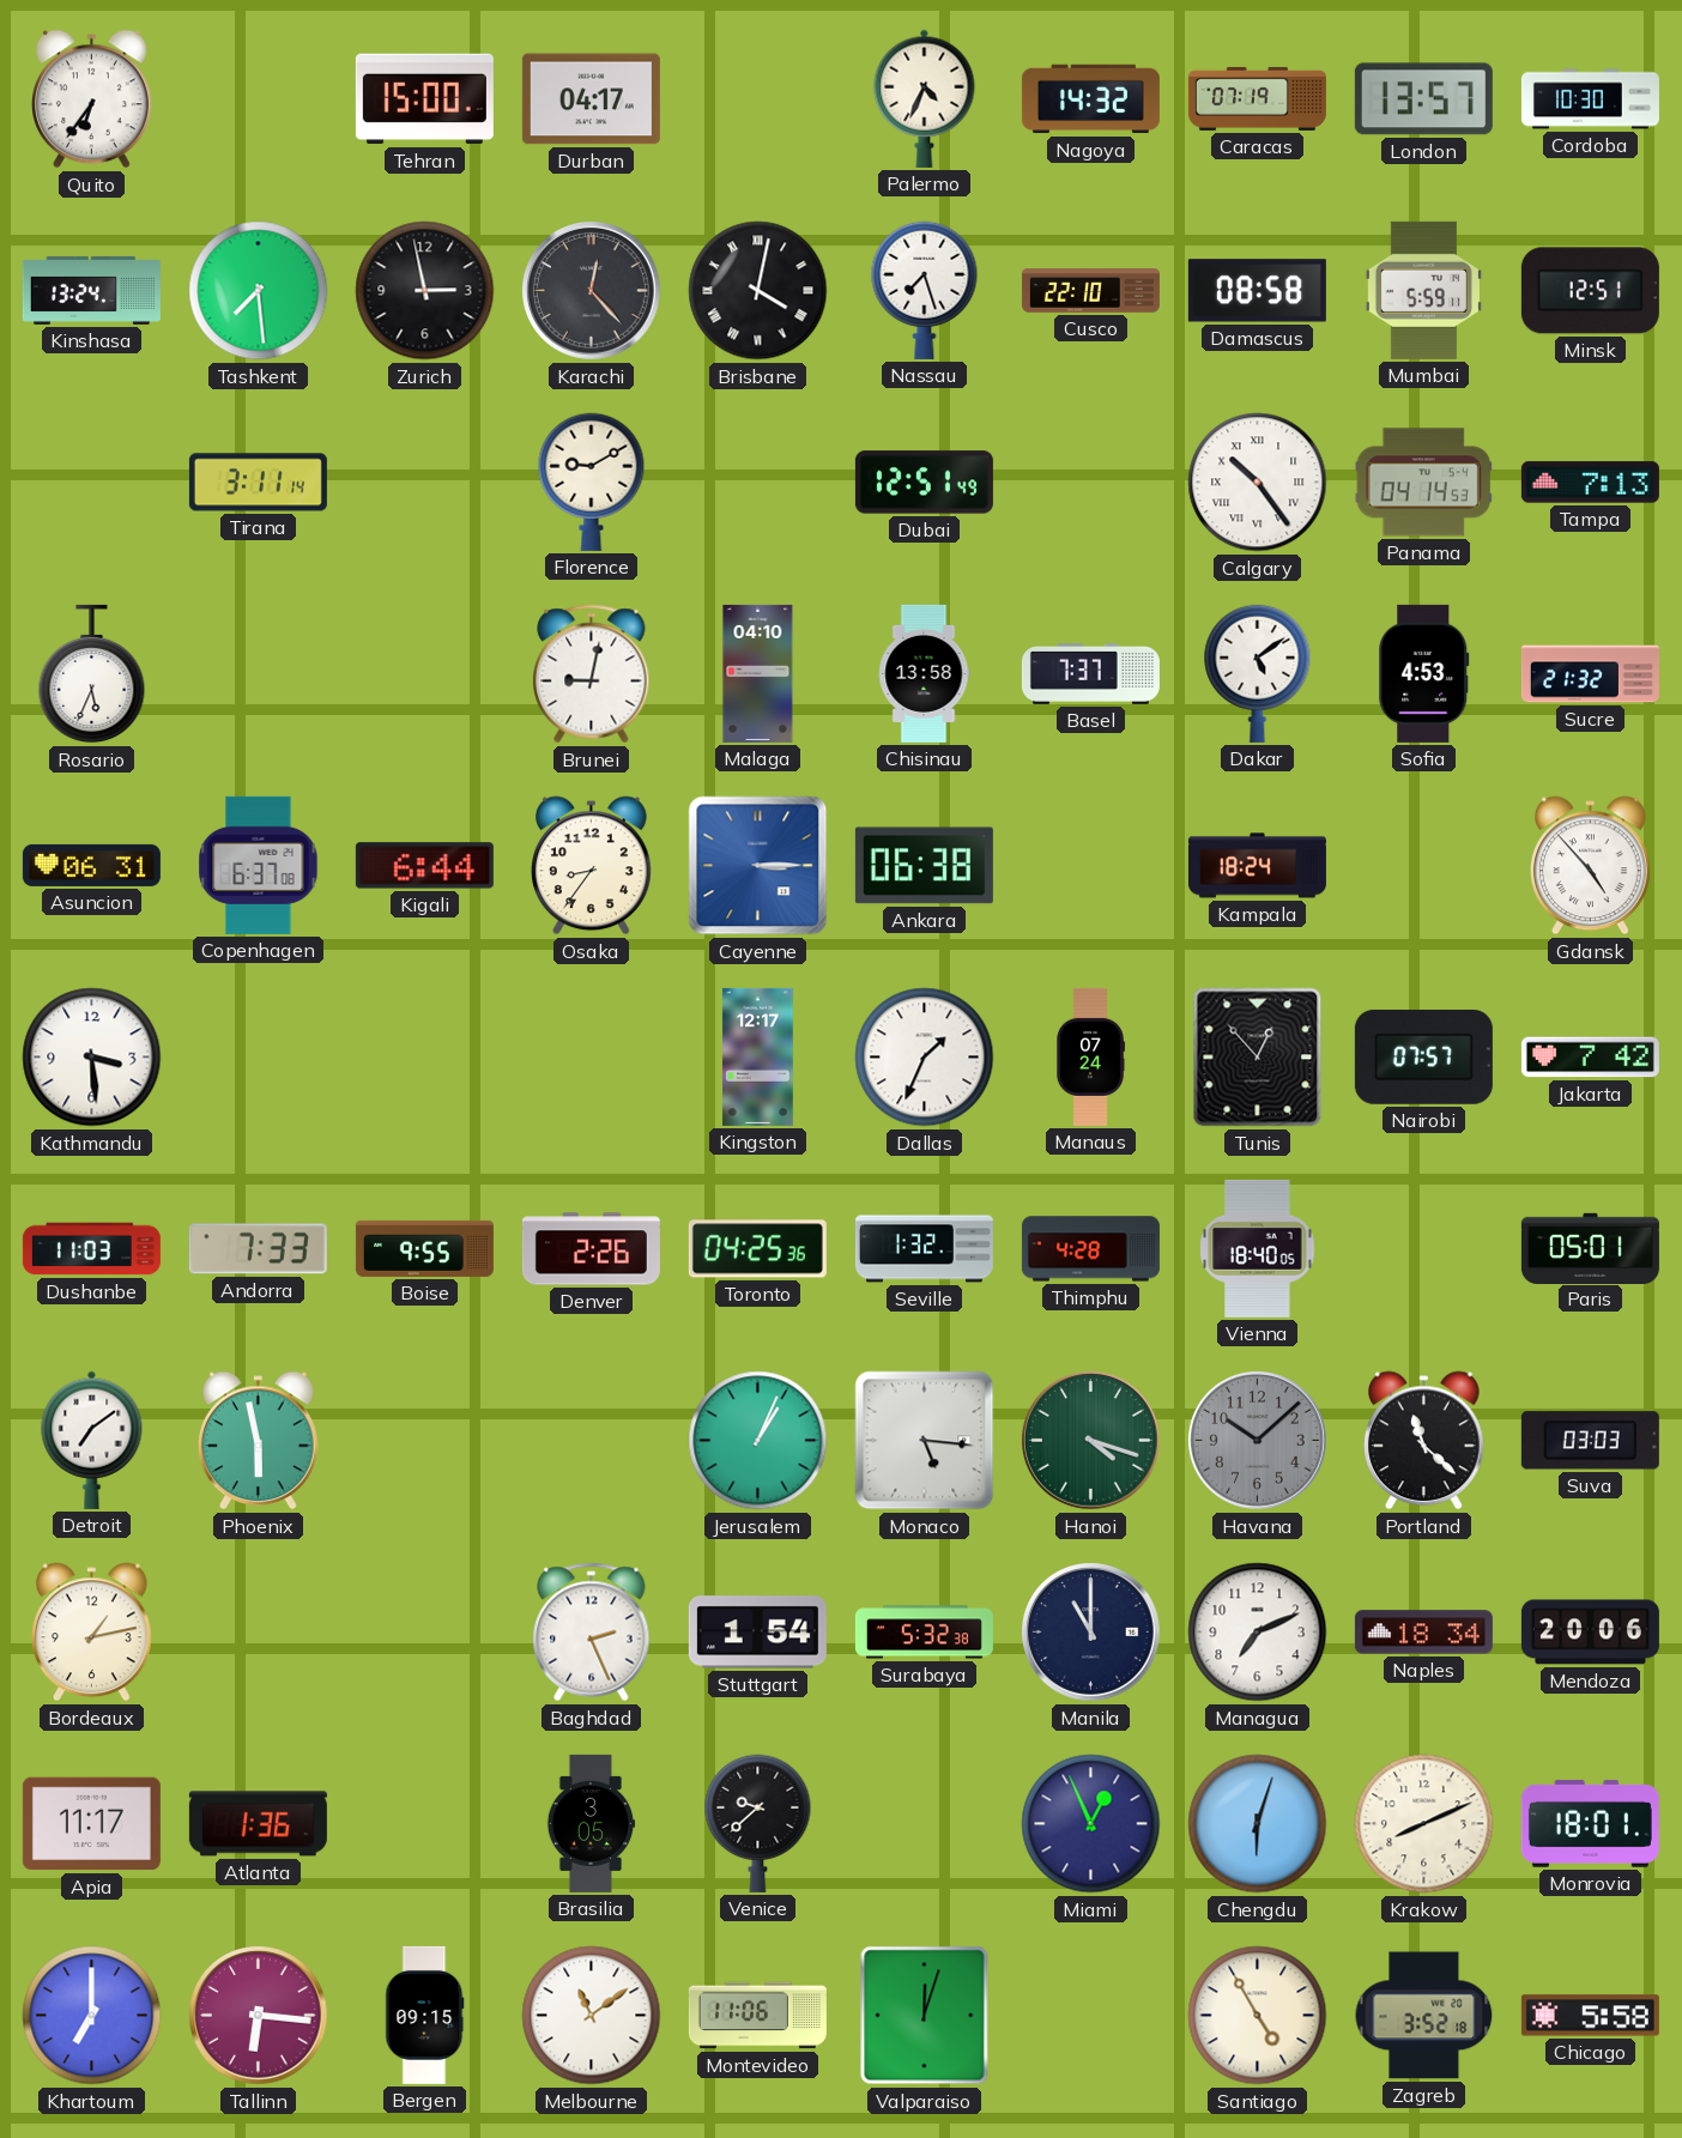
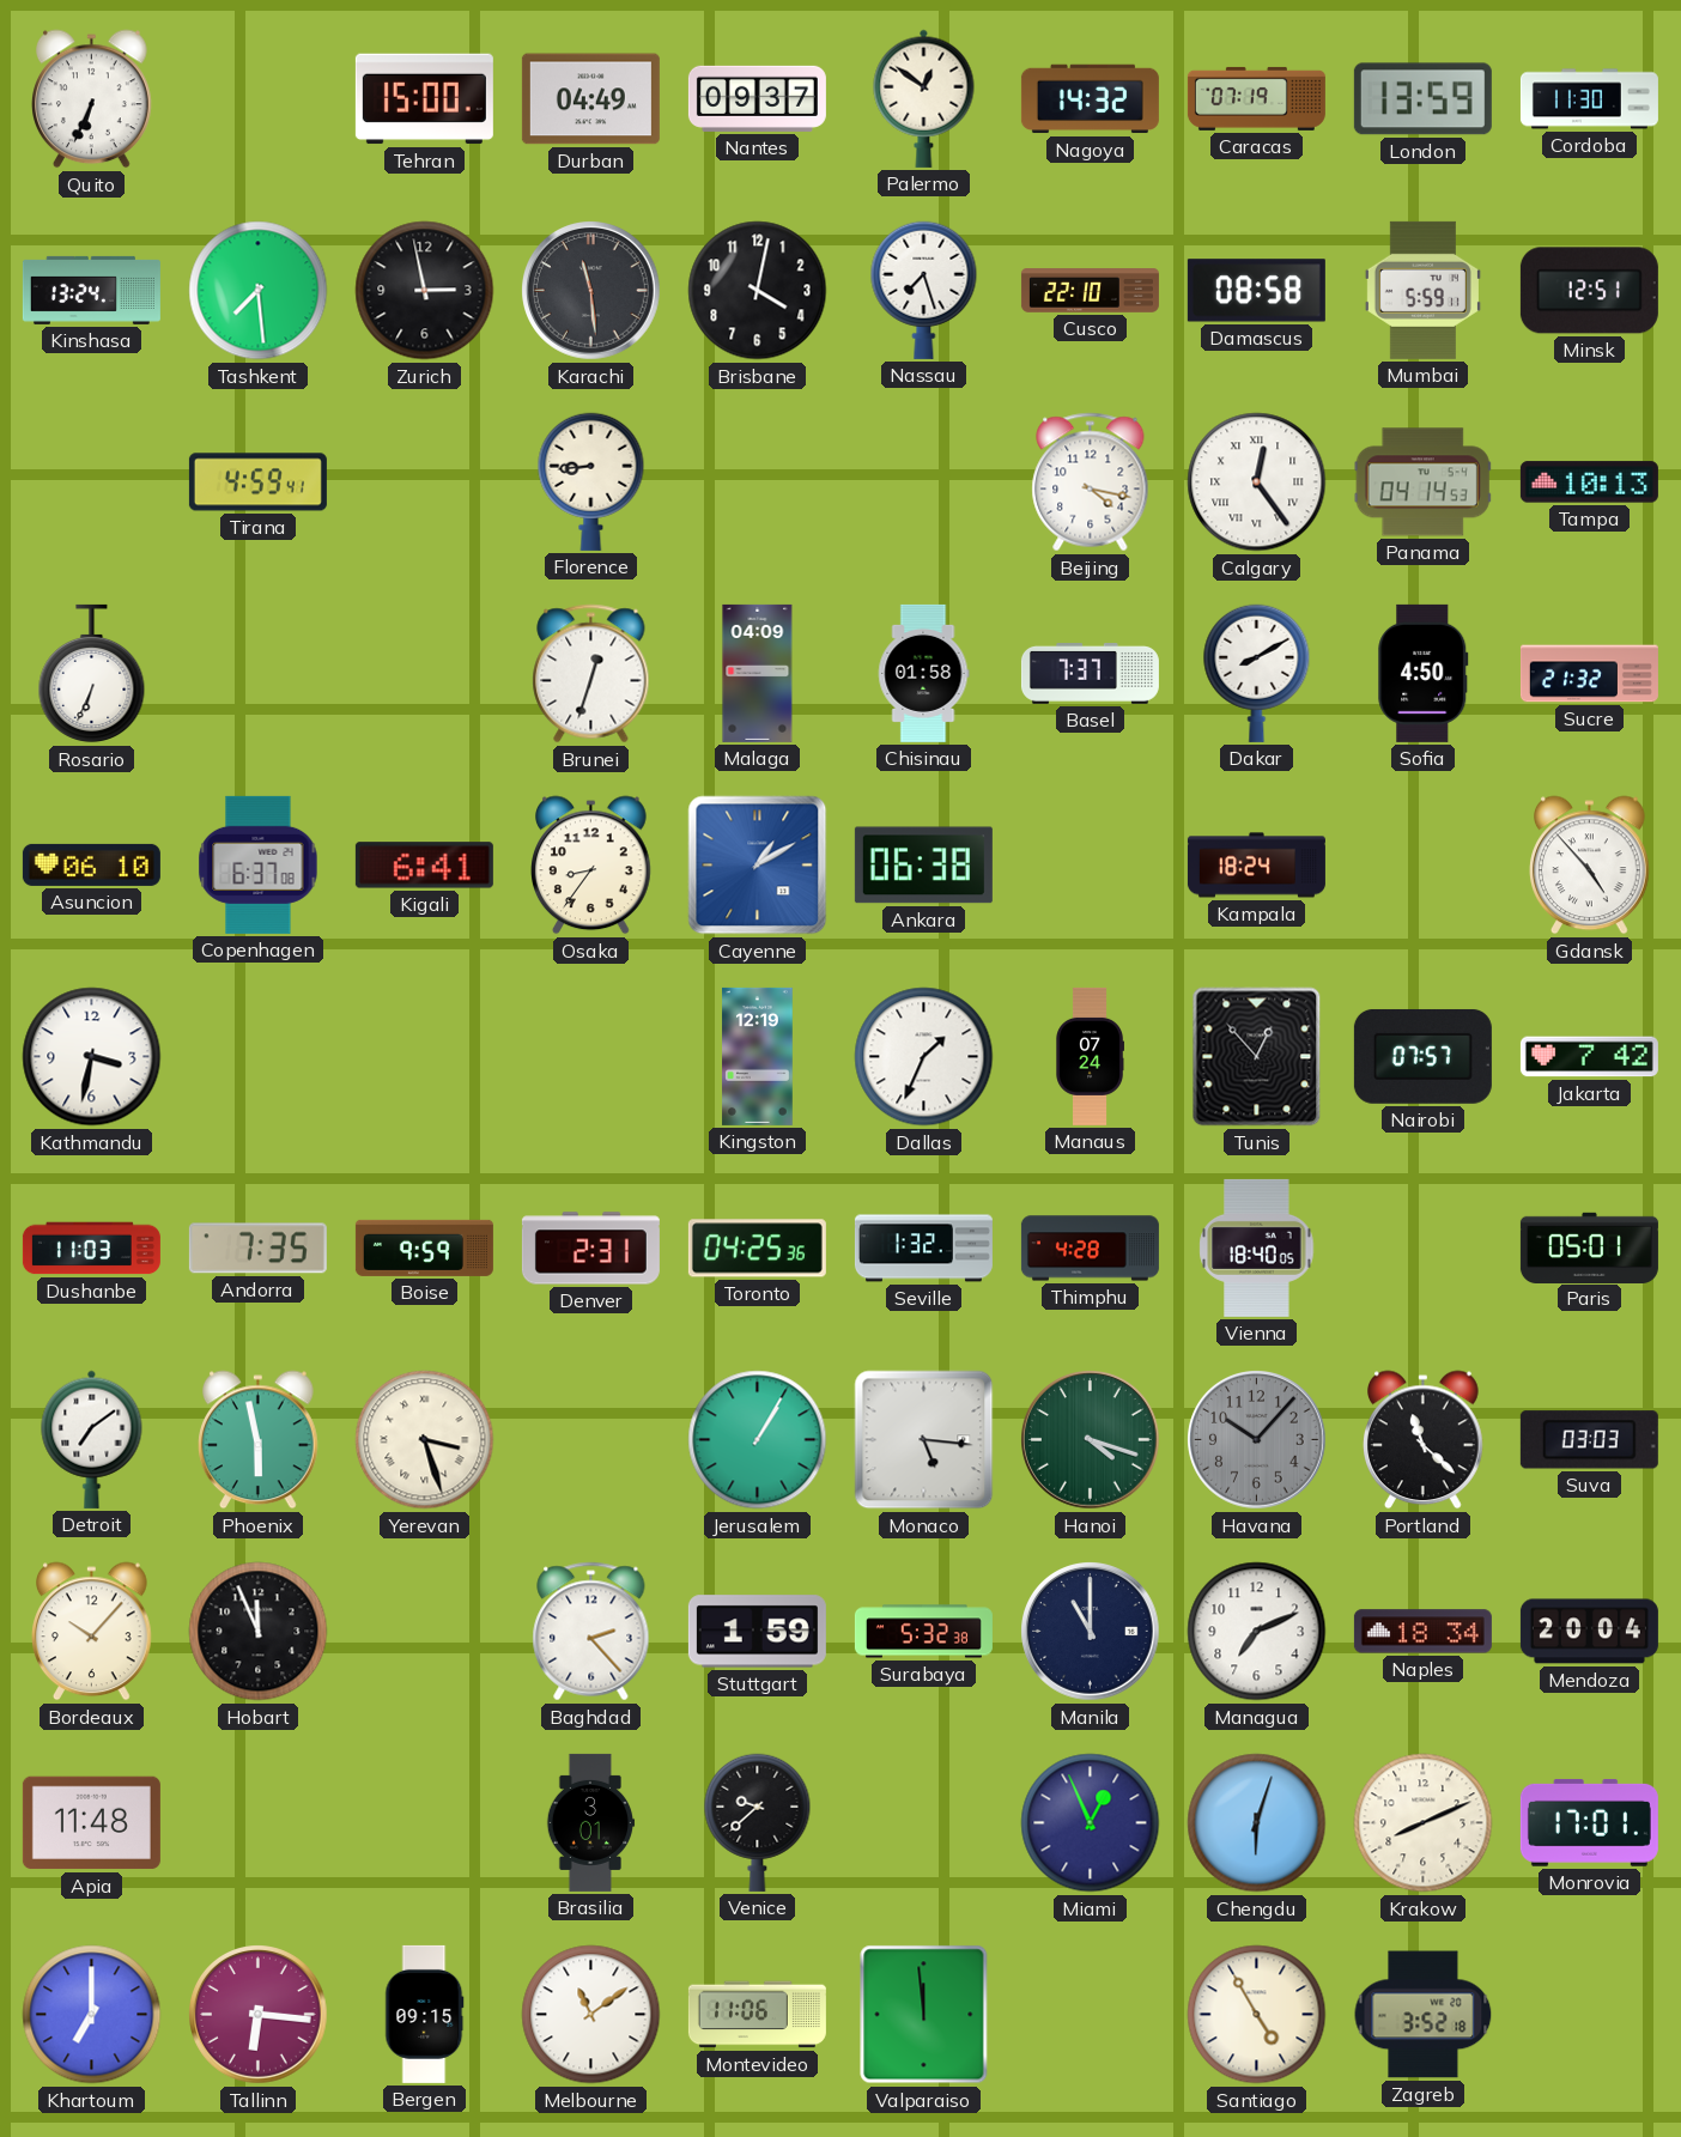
Quito: 6:36 -> 6:34 (92, 99)
Durban: 04:17 -> 04:49 (590, 99)
Nantes: none -> 09:37 (757, 98)
Palermo: 4:34 -> 12:51 (924, 98)
London: 13:57 -> 13:59 (1422, 99)
Cordoba: 10:30 -> 11:30 (1589, 99)
Karachi: 12:23 -> 11:29 (591, 291)
Brisbane numerals: Roman -> Arabic (758, 291)
Tirana: 3:11 -> 4:59 (257, 482)
Florence: 9:10 -> 8:44 (591, 481)
Dubai: 12:51 -> none (924, 483)
Beijing: none -> 4:17 (1091, 482)
Calgary: 10:24 -> 12:24 (1257, 482)
Tampa: 7:13 -> 10:13 (1589, 482)
Rosario: 5:34 -> 6:34 (92, 674)
Brunei: 9:02 -> 12:33 (591, 674)
Malaga: 04:10 -> 04:09 (758, 673)
Chisinau: 13:58 -> 01:58 (923, 673)
Dakar: 5:09 -> 8:10 (1257, 673)
Sofia: 4:53 -> 4:50 (1424, 673)
Asuncion: 06:31 -> 06:10 (91, 864)
Kigali: 6:44 -> 6:41 (424, 866)
Cayenne: 3:15 -> 1:10 (758, 866)
Kathmandu: 3:29 -> 3:32 (92, 1057)
Kingston: 12:17 -> 12:19 (758, 1056)
Andorra: 7:33 -> 7:35 (257, 1249)
Boise: 9:55 -> 9:59 (424, 1247)
Denver: 2:26 -> 2:31 (590, 1249)
Yerevan: none -> 3:27 (425, 1440)
Jerusalem: 1:04 -> 1:05 (758, 1440)
Havana: 10:08 -> 10:07 (1257, 1440)
Bordeaux: 1:13 -> 10:07 (92, 1632)
Hobart: none -> 11:56 (259, 1632)
Baghdad: 2:26 -> 2:23 (591, 1632)
Stuttgart: 1:54 -> 1:59 (757, 1632)
Mendoza: 20:06 -> 20:04 (1589, 1632)
Apia: 11:17 -> 11:48 (91, 1823)
Atlanta: 1:36 -> none (258, 1824)
Brasilia: 3:05 -> 3:01 (590, 1822)
Monrovia: 18:01 -> 17:01 (1589, 1822)
Valparaiso: 12:03 -> 11:59 (924, 2015)
Chicago: 5:58 -> none (1590, 2016)
